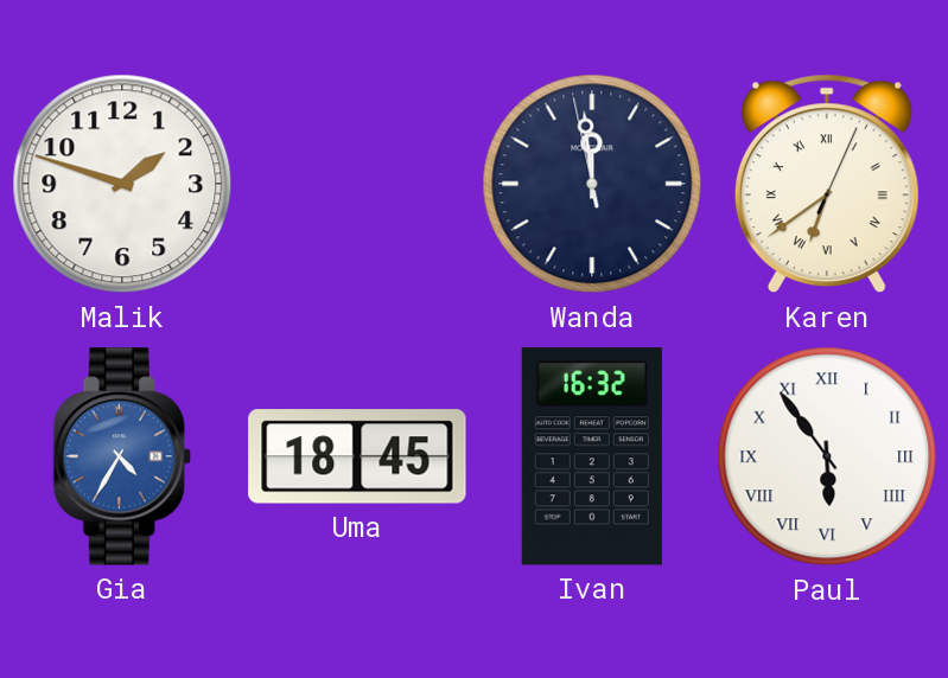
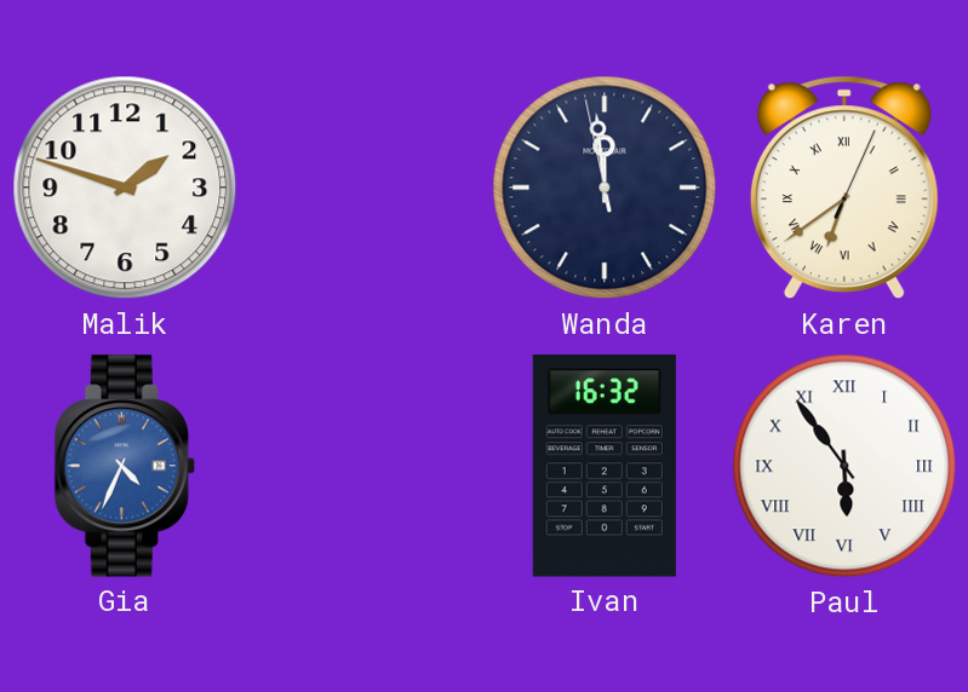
Gia: 4:35 -> 4:34 (125, 466)
Uma: 18:45 -> none (357, 456)
